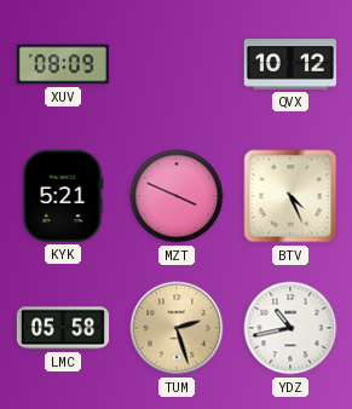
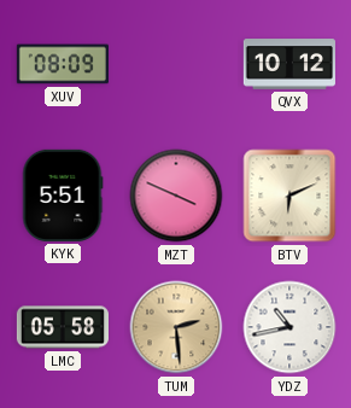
KYK: 5:21 -> 5:51 (63, 196)
BTV: 4:26 -> 6:11 (289, 196)
TUM: 2:27 -> 2:29 (176, 327)
